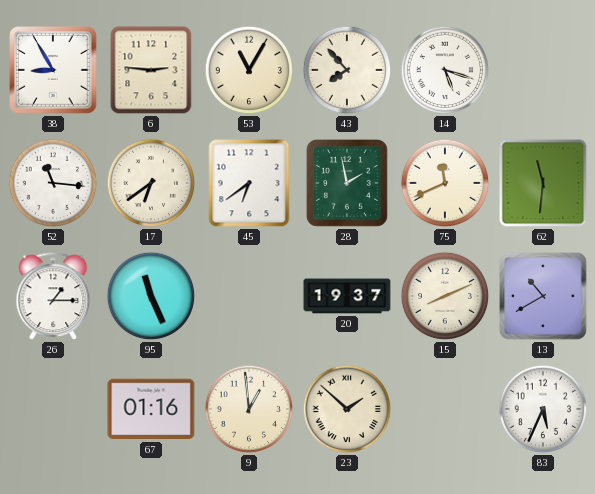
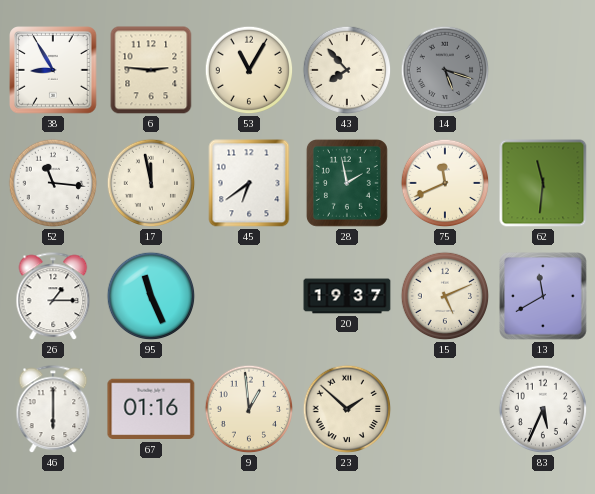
14 dial: white -> grey (445, 70)
17: 6:39 -> 11:58 (151, 183)
15: 8:11 -> 5:11 (445, 296)
13: 10:40 -> 11:40 (543, 296)
46: none -> 6:00 (53, 410)
